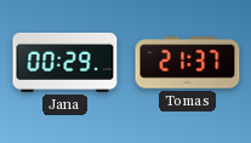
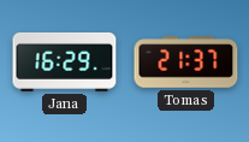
Jana: 00:29 -> 16:29 (65, 61)
